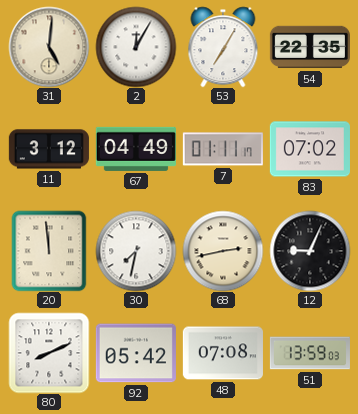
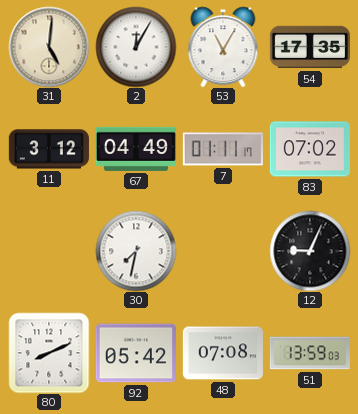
53: 7:05 -> 11:05 (223, 47)
54: 22:35 -> 17:35 (310, 47)
20: 11:59 -> none (49, 251)
68: 2:43 -> none (223, 251)
